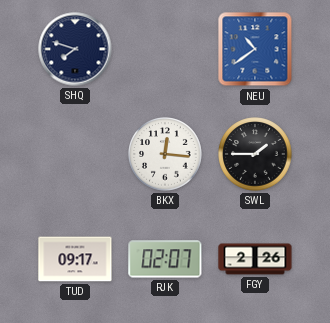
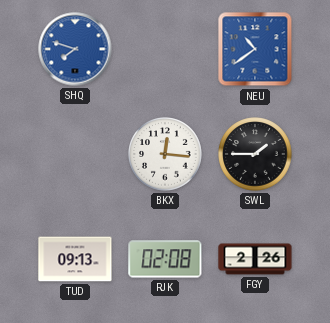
SHQ dial: navy -> blue (75, 49)
TUD: 09:17 -> 09:13 (75, 259)
RJK: 02:07 -> 02:08 (165, 259)
